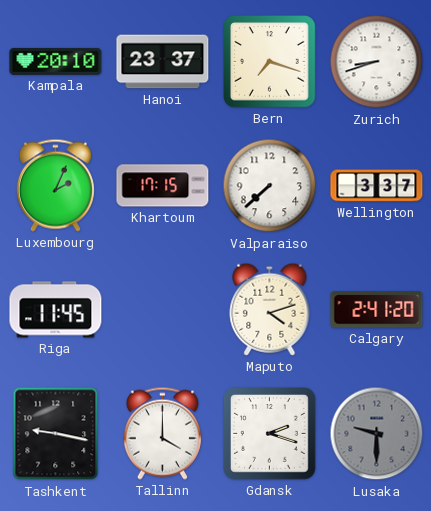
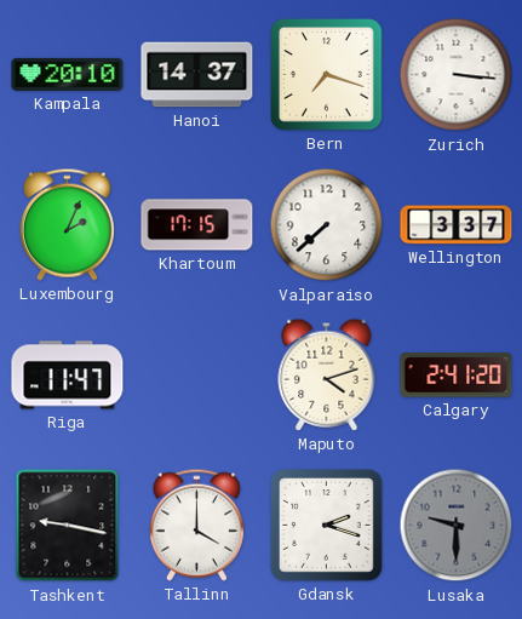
Hanoi: 23:37 -> 14:37 (197, 75)
Zurich: 8:42 -> 3:16 (457, 75)
Riga: 11:45 -> 11:47 (68, 376)
